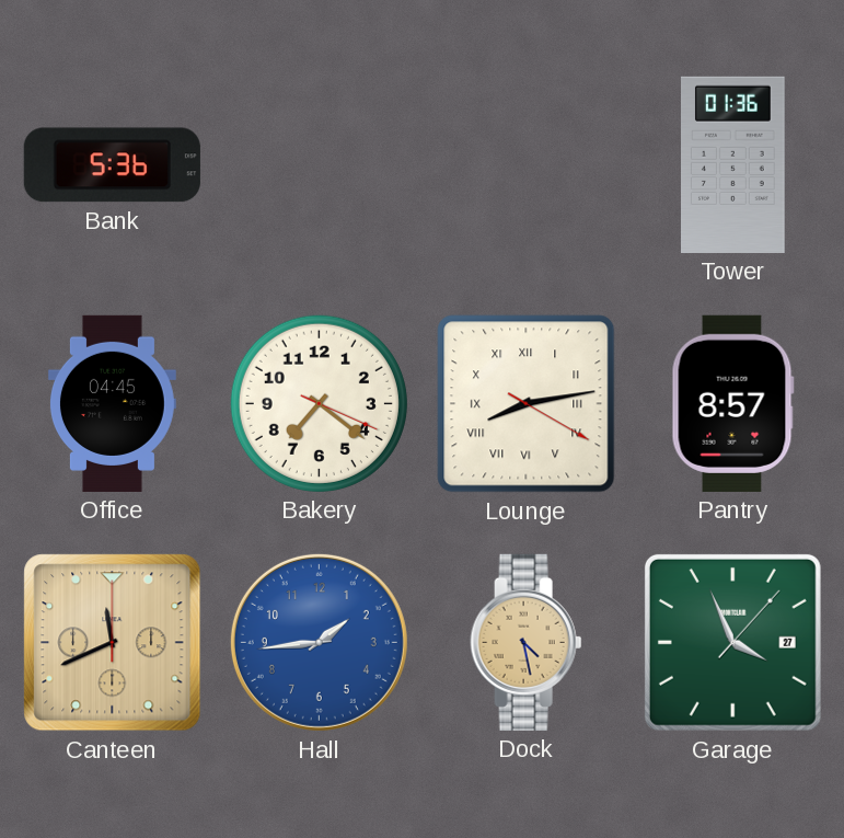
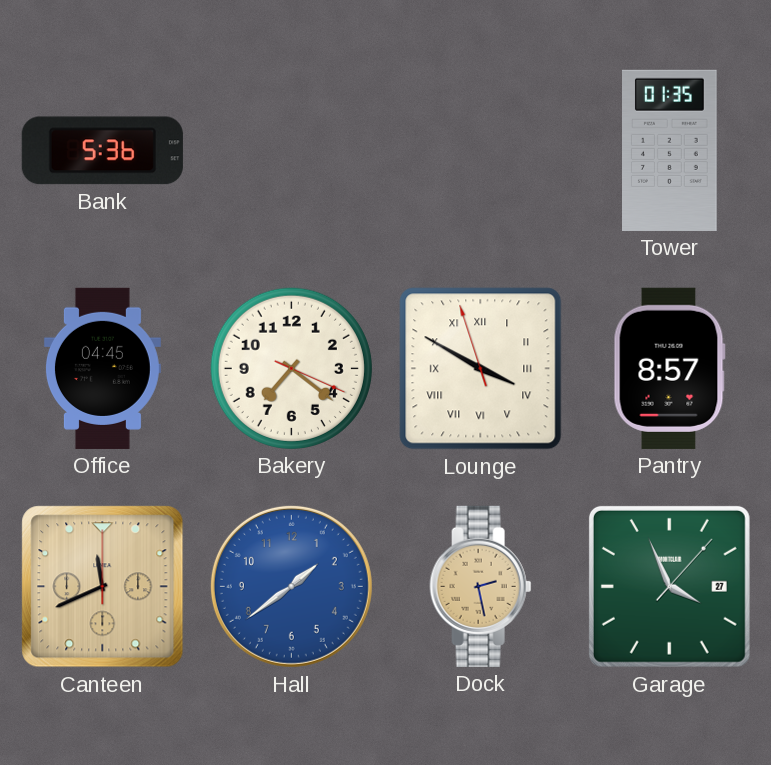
Tower: 01:36 -> 01:35 (670, 150)
Lounge: 8:13 -> 3:49 (481, 369)
Hall: 1:44 -> 1:39 (291, 586)
Dock: 4:28 -> 2:28 (481, 586)
